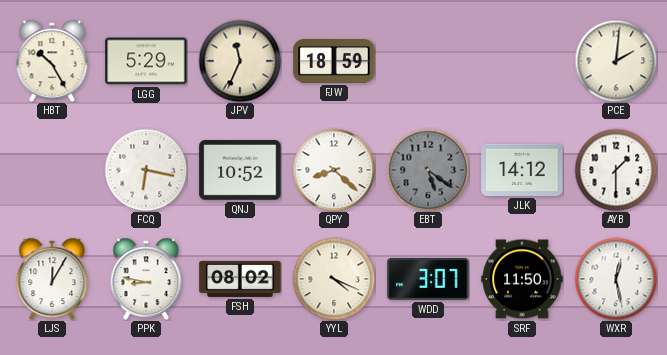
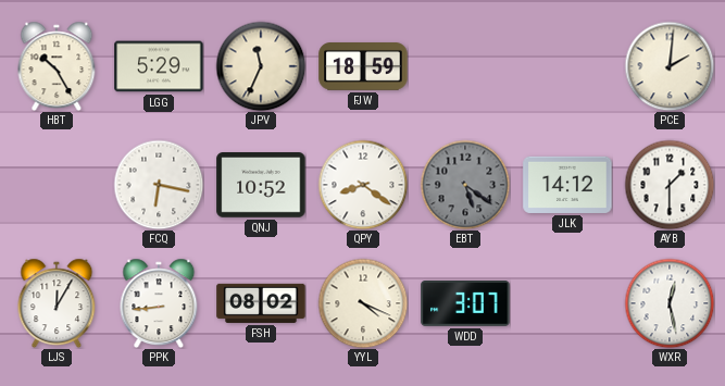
QPY: 8:22 -> 8:21 (363, 185)
PPK: 8:47 -> 8:44 (159, 303)
SRF: 11:50 -> none (522, 279)
